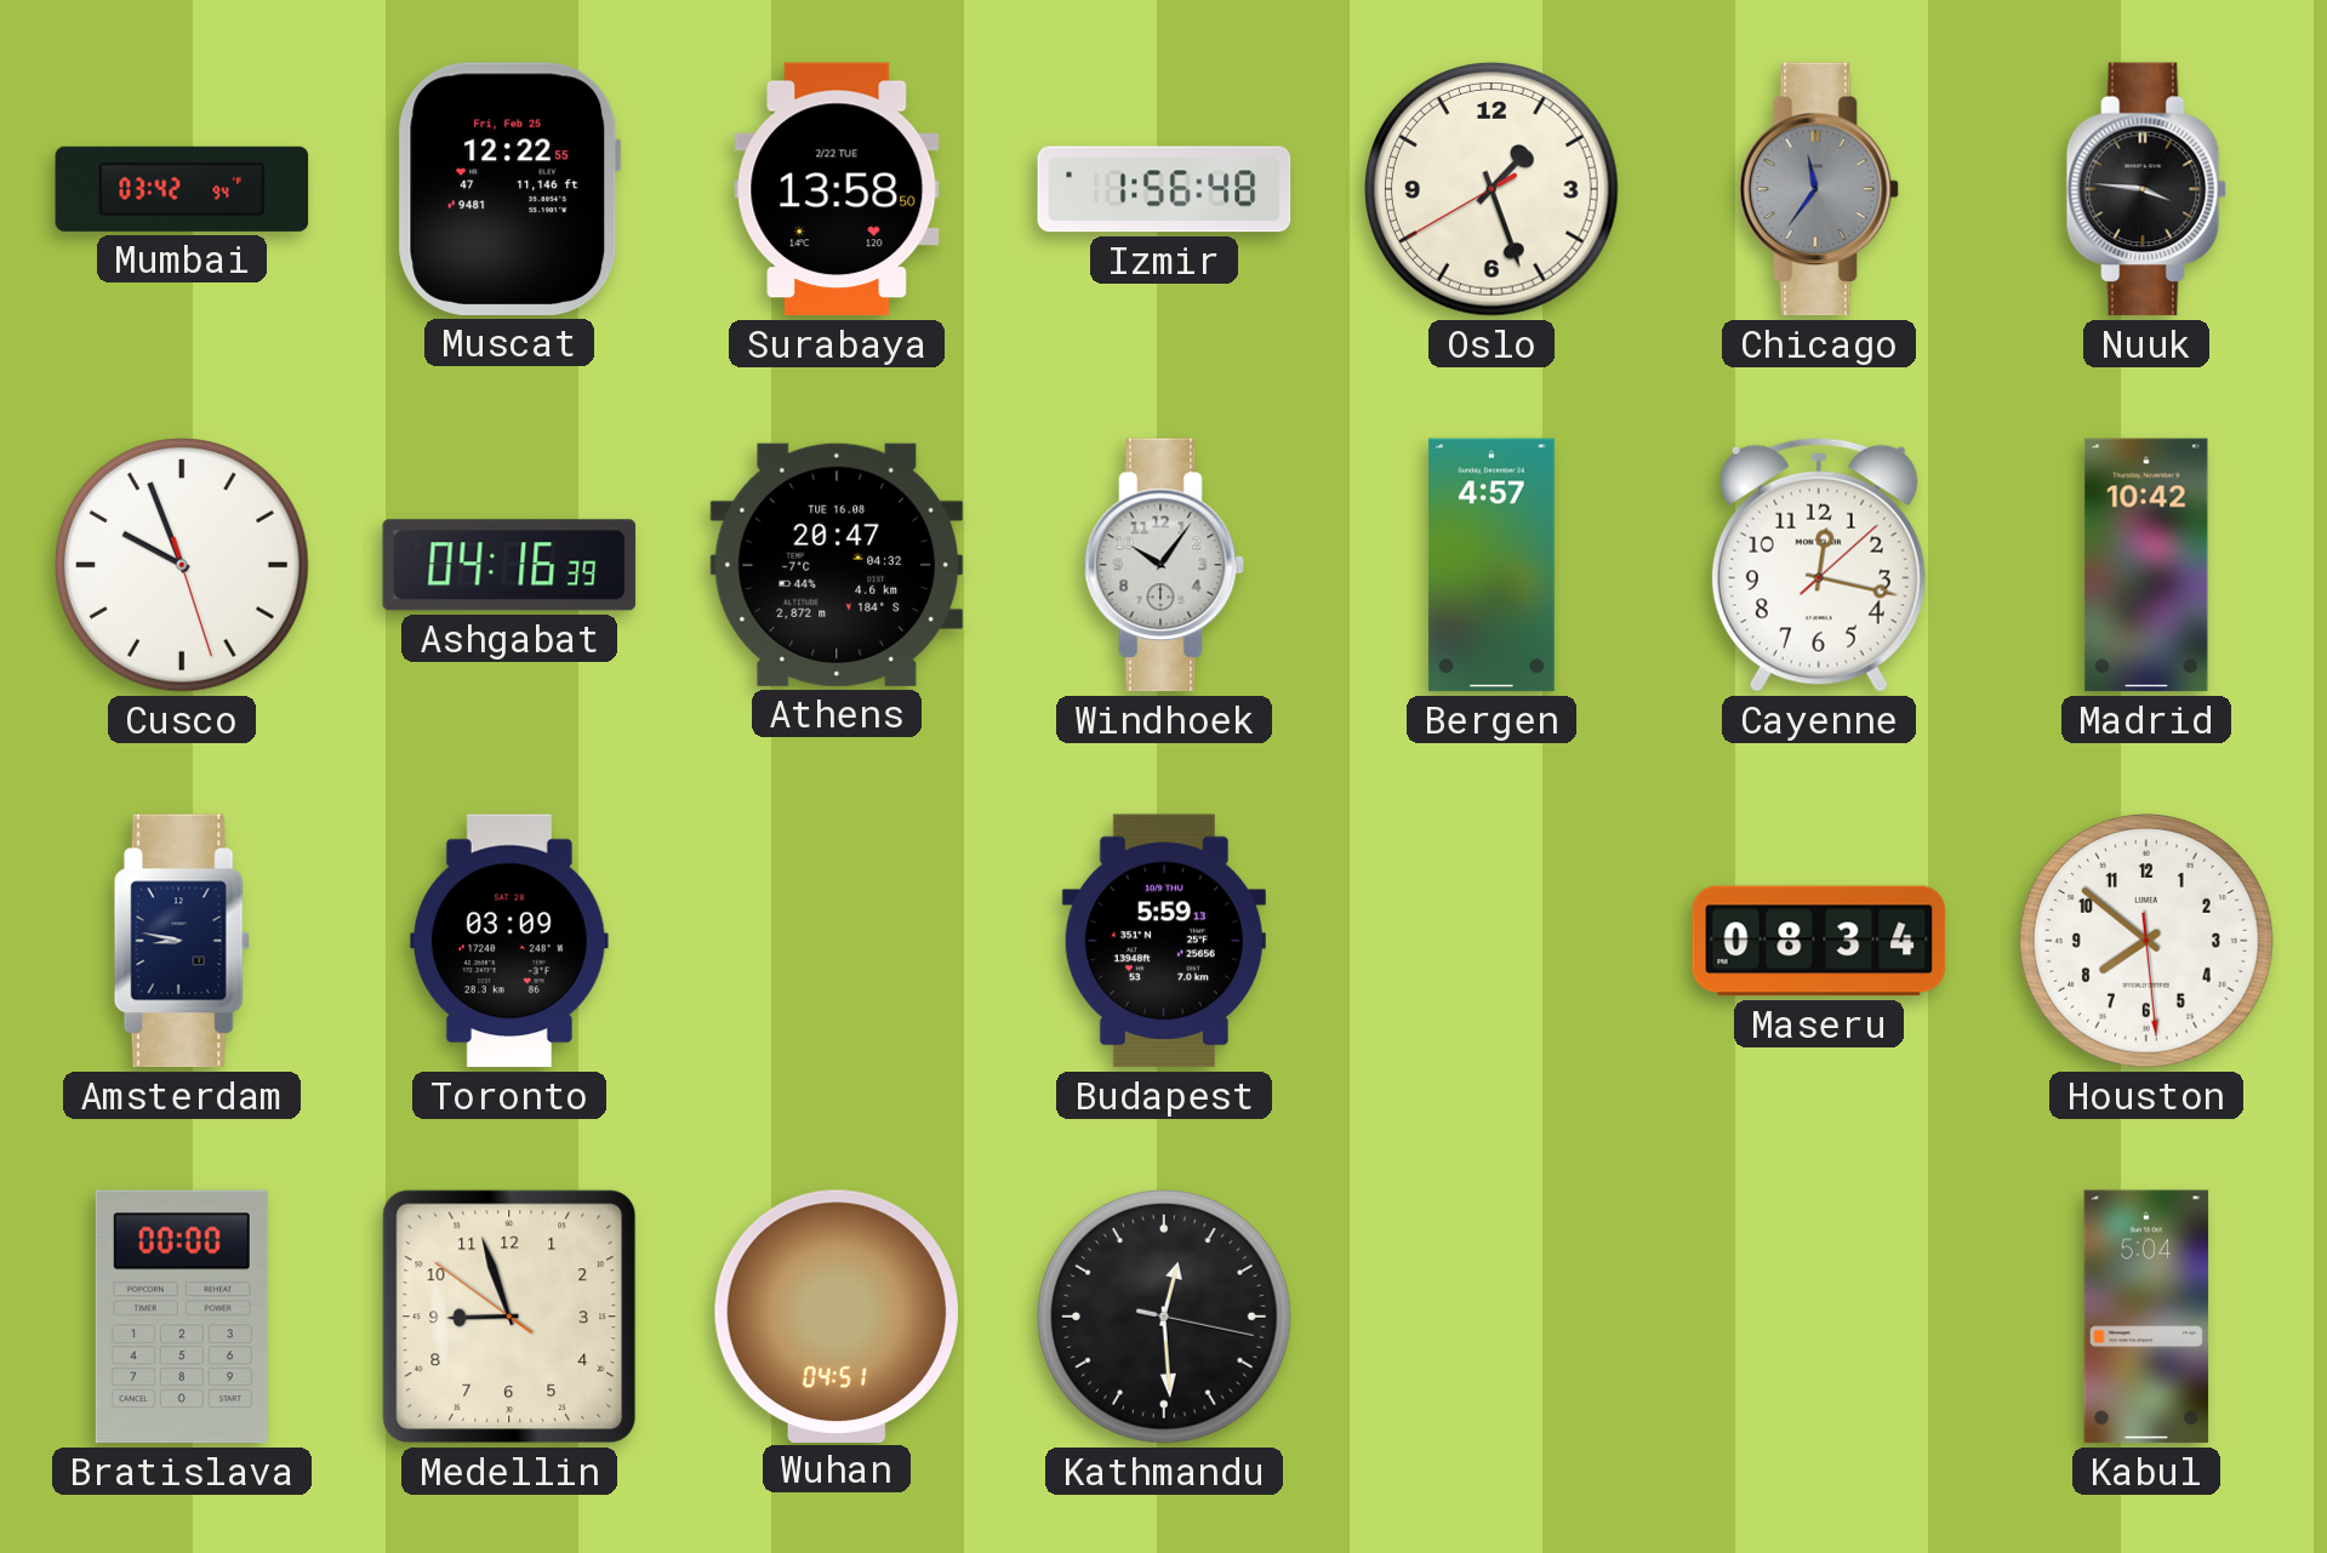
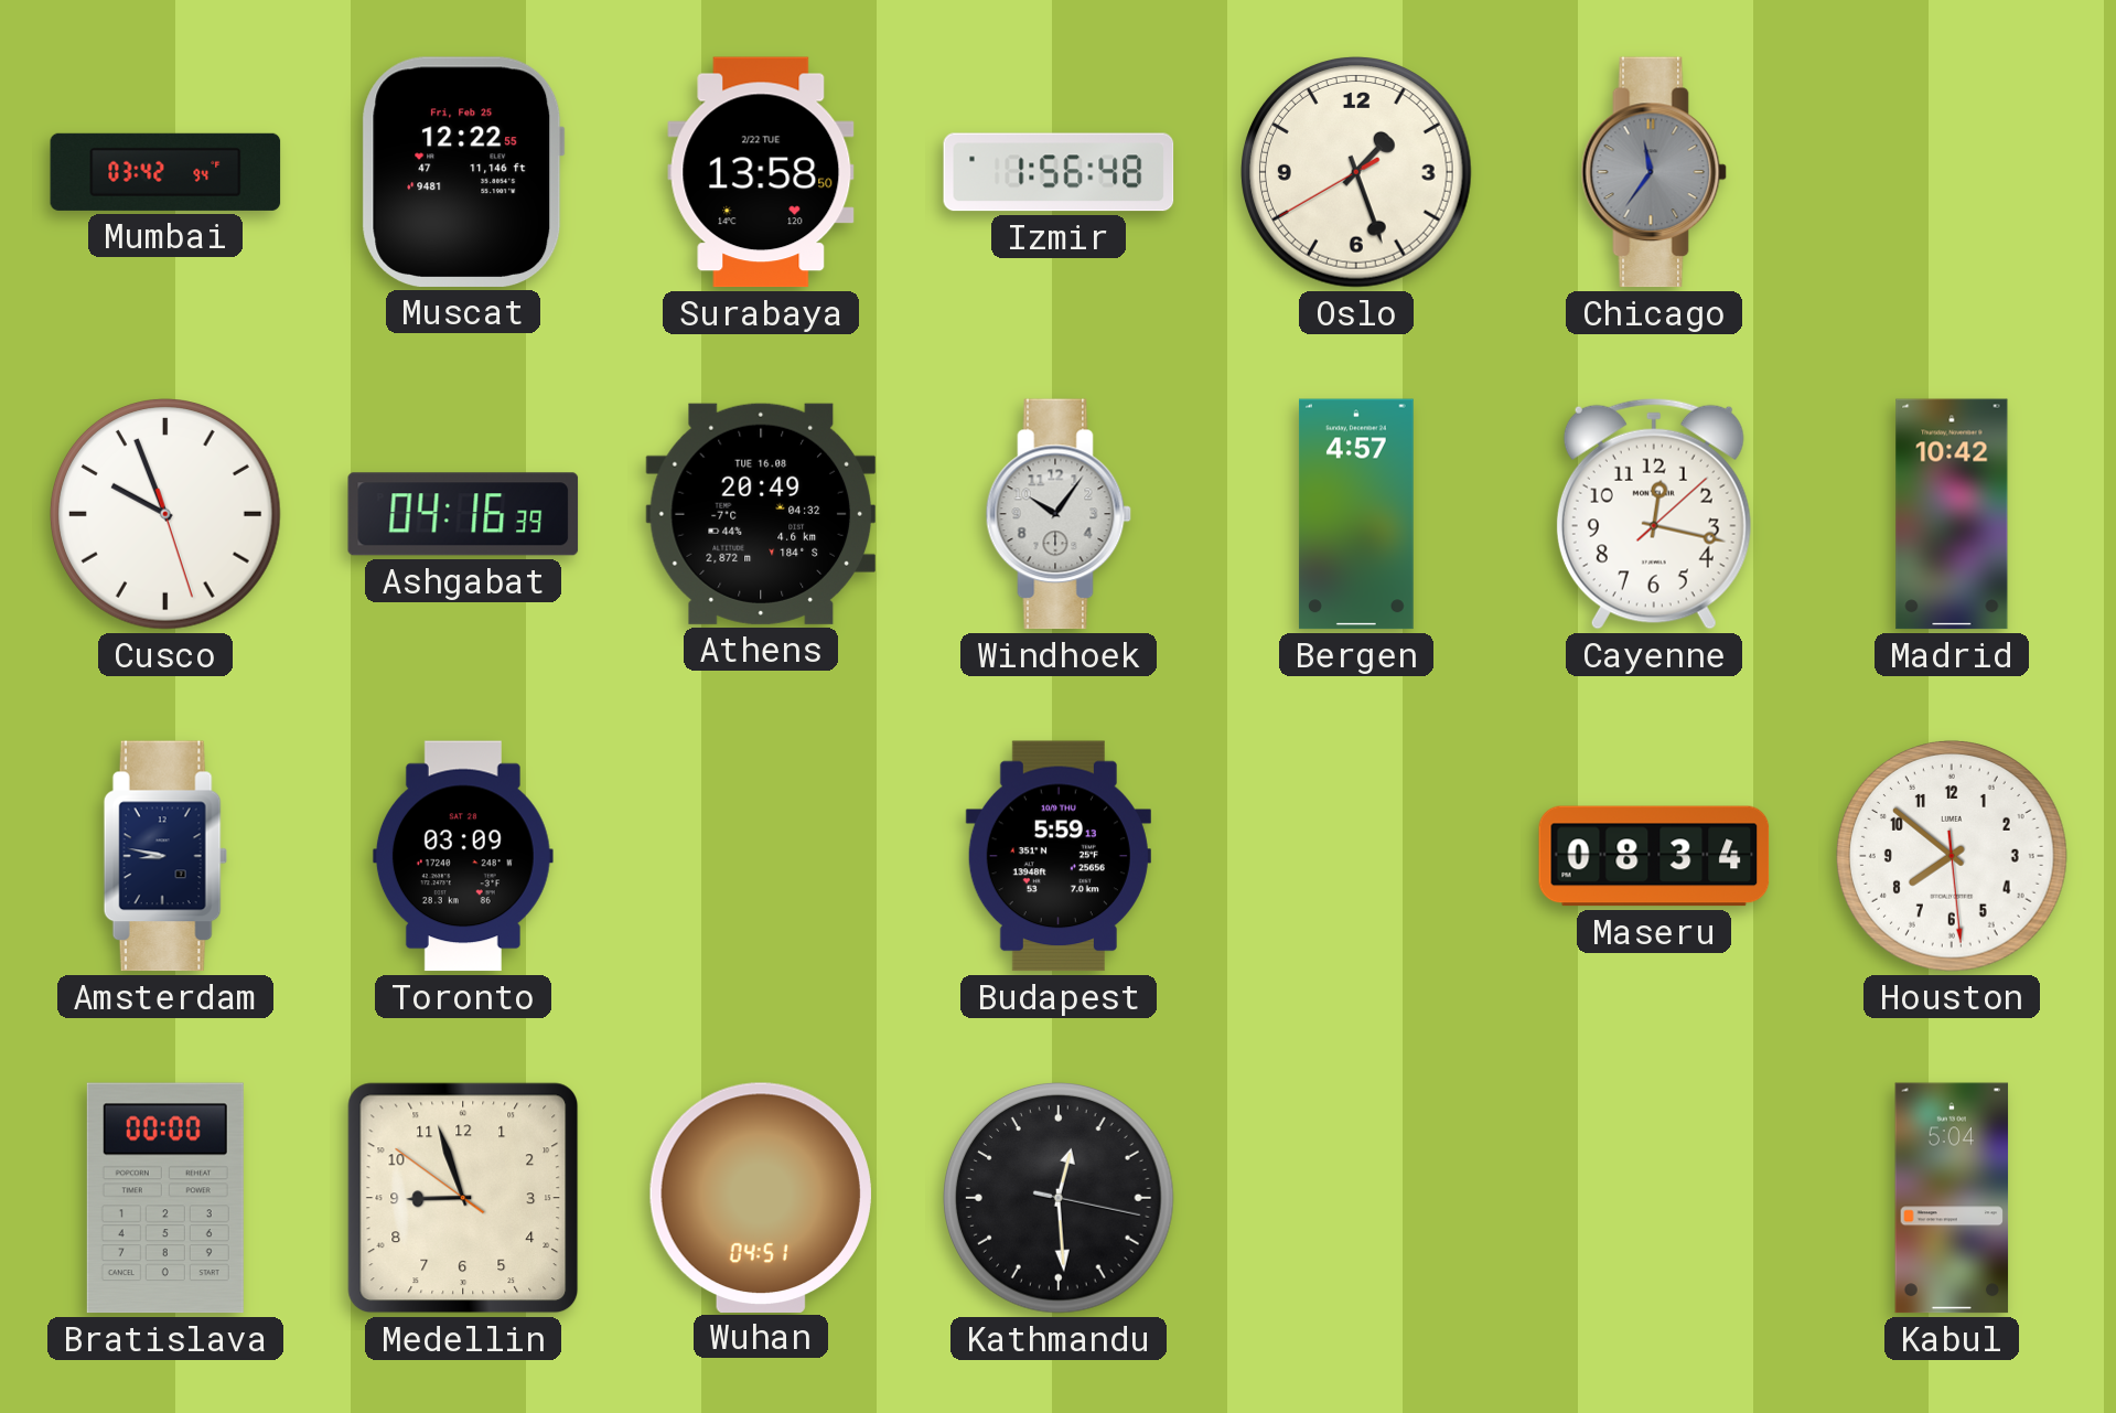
Nuuk: 3:46 -> none (2146, 189)
Athens: 20:47 -> 20:49 (760, 514)
